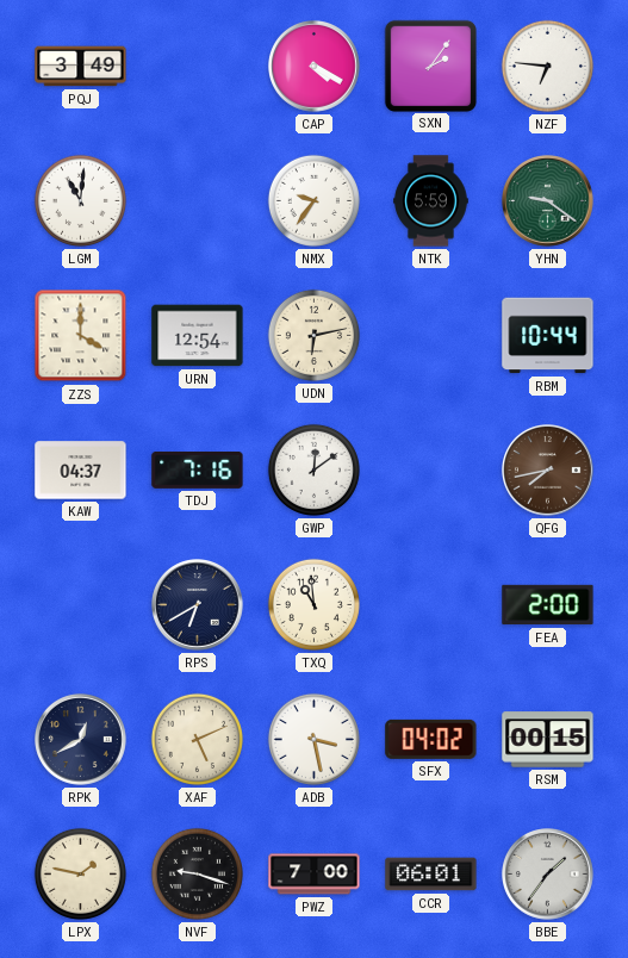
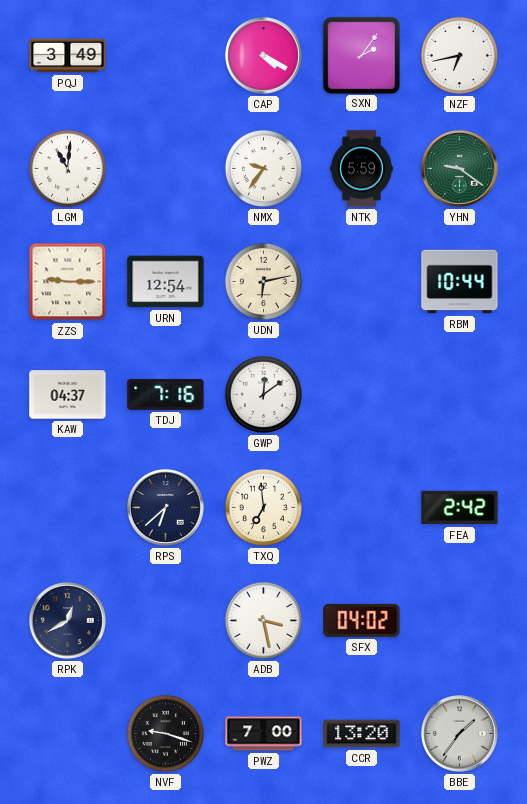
NZF: 6:46 -> 6:43 (459, 55)
ZZS: 4:00 -> 9:15 (68, 282)
QFG: 7:43 -> none (548, 471)
RPS: 6:40 -> 6:38 (166, 508)
TXQ: 10:59 -> 6:59 (263, 507)
FEA: 2:00 -> 2:42 (460, 508)
XAF: 5:11 -> none (197, 739)
RSM: 00:15 -> none (548, 740)
LPX: 1:47 -> none (80, 873)
CCR: 06:01 -> 13:20 (362, 734)
